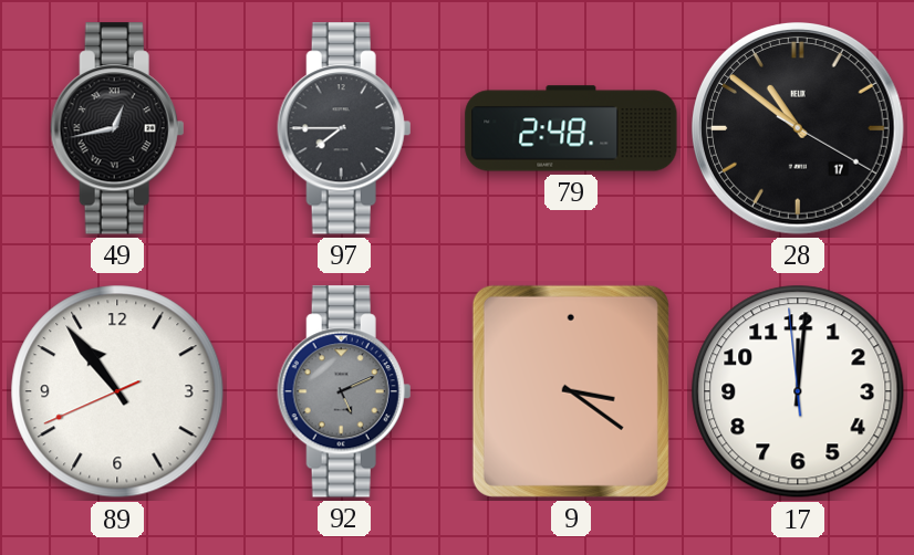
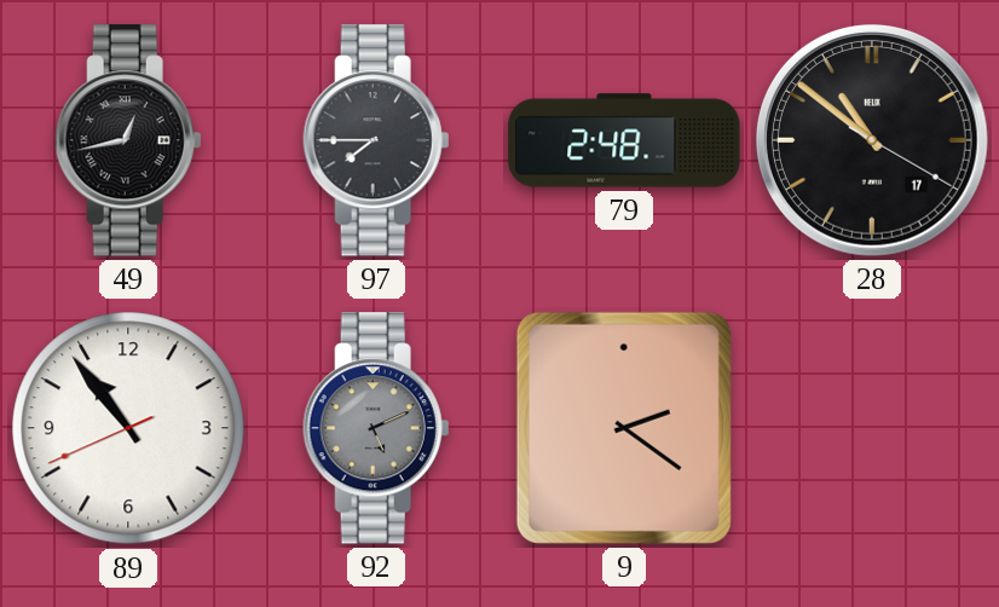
9: 3:21 -> 2:21 (624, 428)
17: 12:00 -> none (798, 391)
